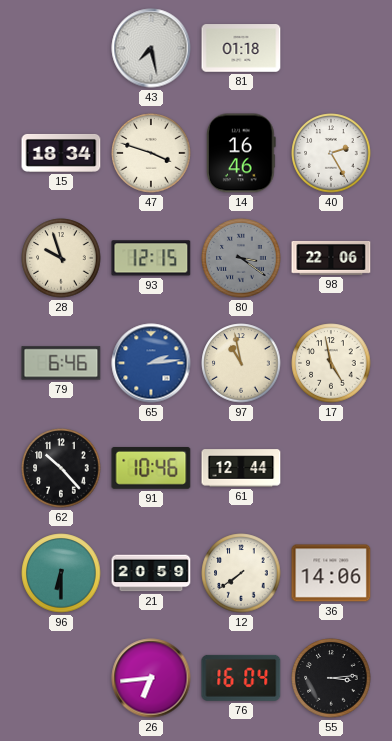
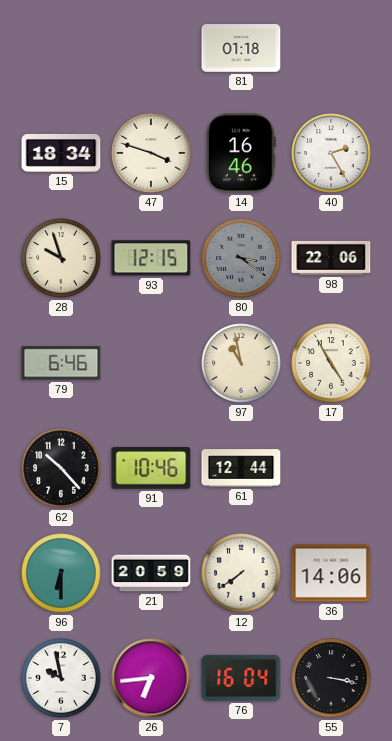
43: 7:28 -> none (151, 48)
65: 2:14 -> none (151, 363)
17: 4:58 -> 4:55 (331, 363)
7: none -> 9:58 (61, 678)
55: 3:14 -> 3:17 (331, 678)
